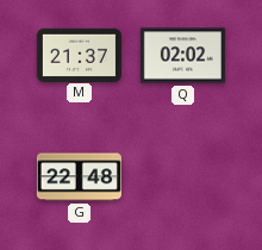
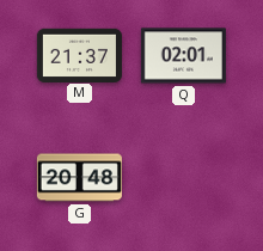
Q: 02:02 -> 02:01 (183, 56)
G: 22:48 -> 20:48 (79, 178)
